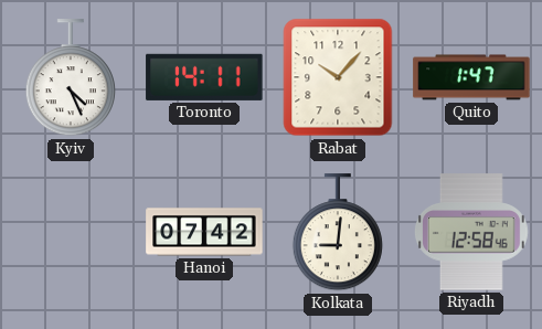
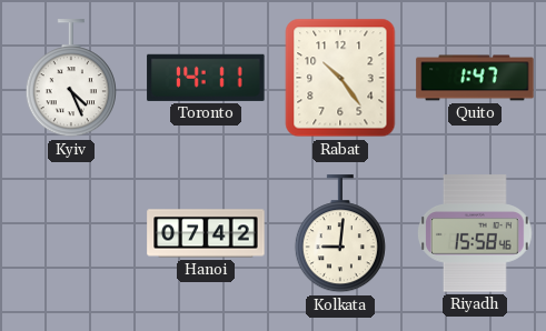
Rabat: 10:07 -> 10:24 (340, 78)
Riyadh: 12:58 -> 15:58 (475, 233)
